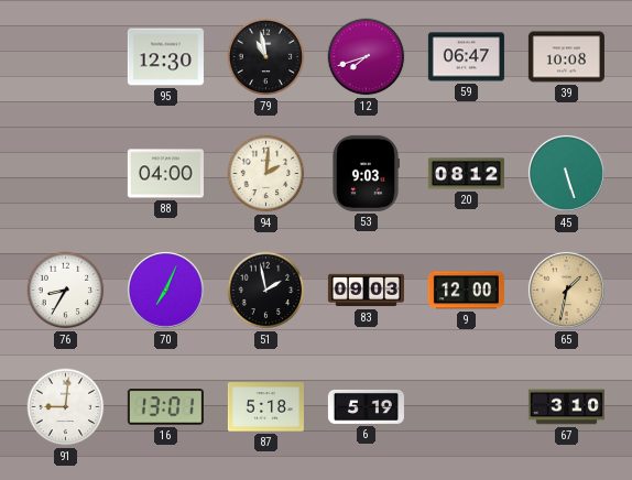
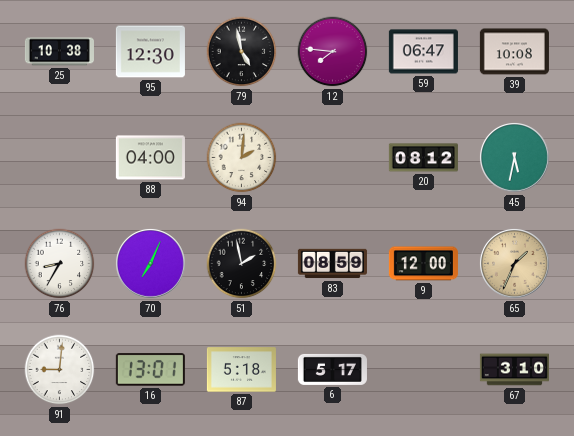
25: none -> 10:38 (59, 52)
79: 10:58 -> 4:58 (242, 52)
12: 7:42 -> 7:46 (333, 52)
53: 9:03 -> none (366, 173)
45: 5:27 -> 5:32 (514, 157)
83: 09:03 -> 08:59 (332, 264)
65: 1:32 -> 1:34 (514, 263)
6: 5:19 -> 5:17 (332, 369)
